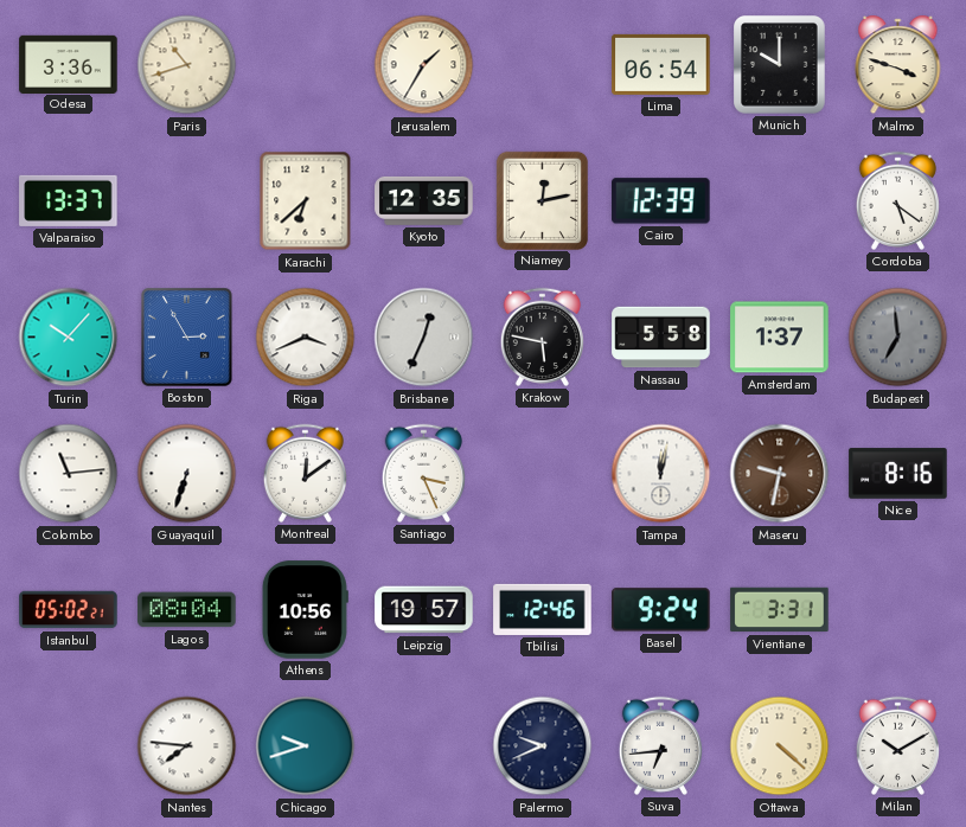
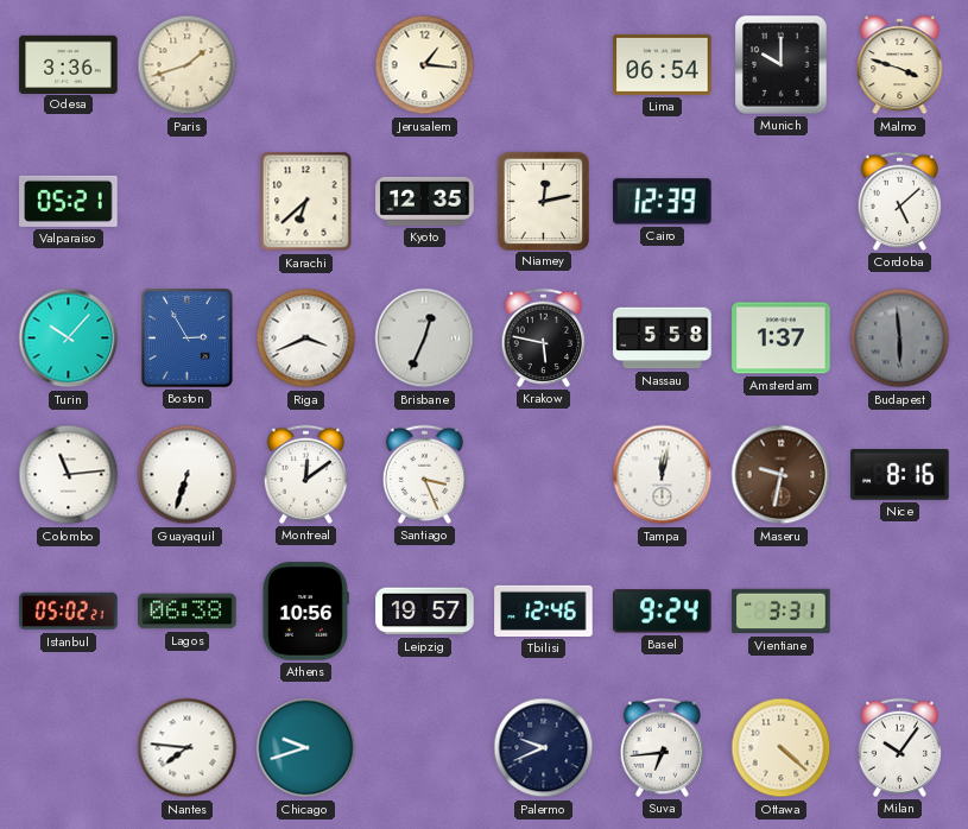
Paris: 10:42 -> 1:42 (188, 65)
Jerusalem: 1:35 -> 1:16 (425, 65)
Valparaiso: 13:37 -> 05:21 (69, 201)
Cordoba: 5:21 -> 5:08 (899, 201)
Budapest: 6:59 -> 5:59 (900, 338)
Lagos: 08:04 -> 06:38 (188, 612)
Milan: 10:10 -> 10:06 (899, 747)
